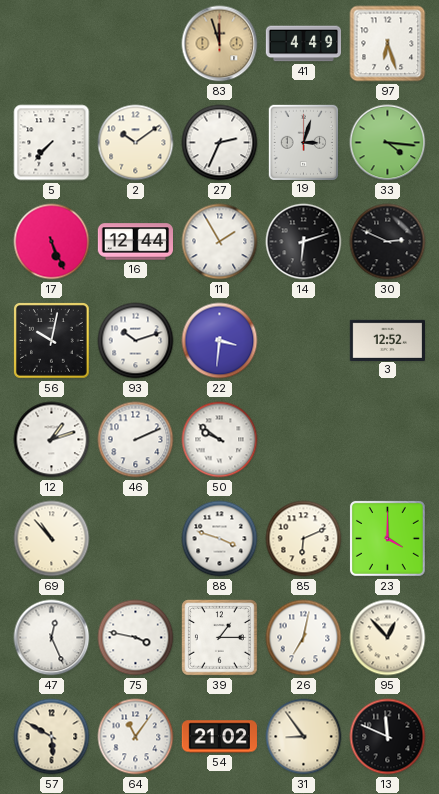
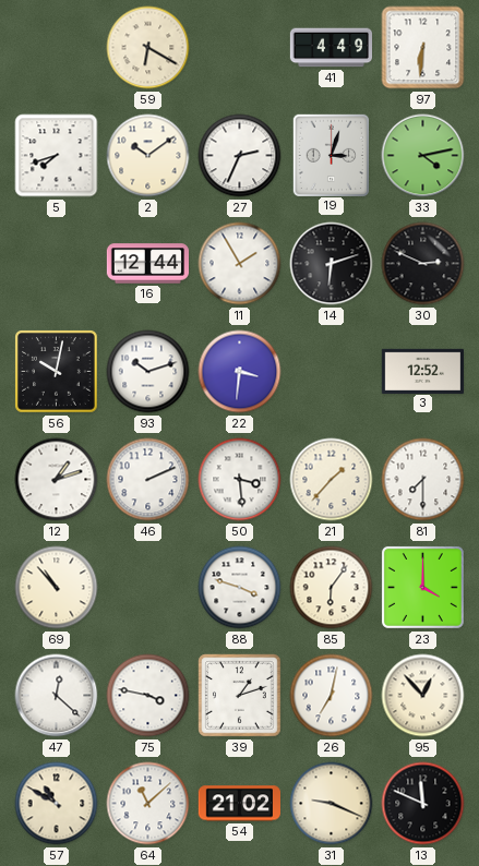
59: none -> 6:20 (148, 48)
83: 11:57 -> none (220, 44)
97: 6:27 -> 6:31 (423, 48)
5: 7:37 -> 7:42 (57, 156)
33: 4:16 -> 4:13 (423, 156)
17: 5:26 -> none (52, 242)
50: 9:51 -> 3:29 (240, 480)
21: none -> 1:37 (332, 480)
81: none -> 7:30 (423, 480)
85: 6:11 -> 6:06 (332, 588)
47: 12:26 -> 12:22 (57, 696)
39: 1:15 -> 1:12 (240, 696)
57: 5:50 -> 10:50 (57, 804)
64: 11:06 -> 11:08 (148, 804)
31: 8:54 -> 9:19 (332, 804)
